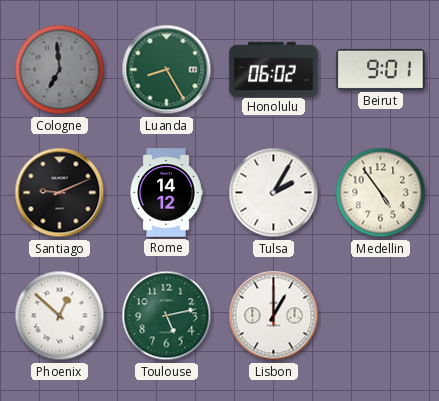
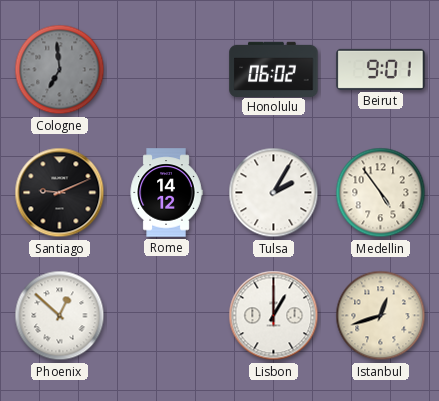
Luanda: 8:25 -> none (167, 70)
Toulouse: 5:13 -> none (167, 316)
Istanbul: none -> 12:42 (381, 316)
